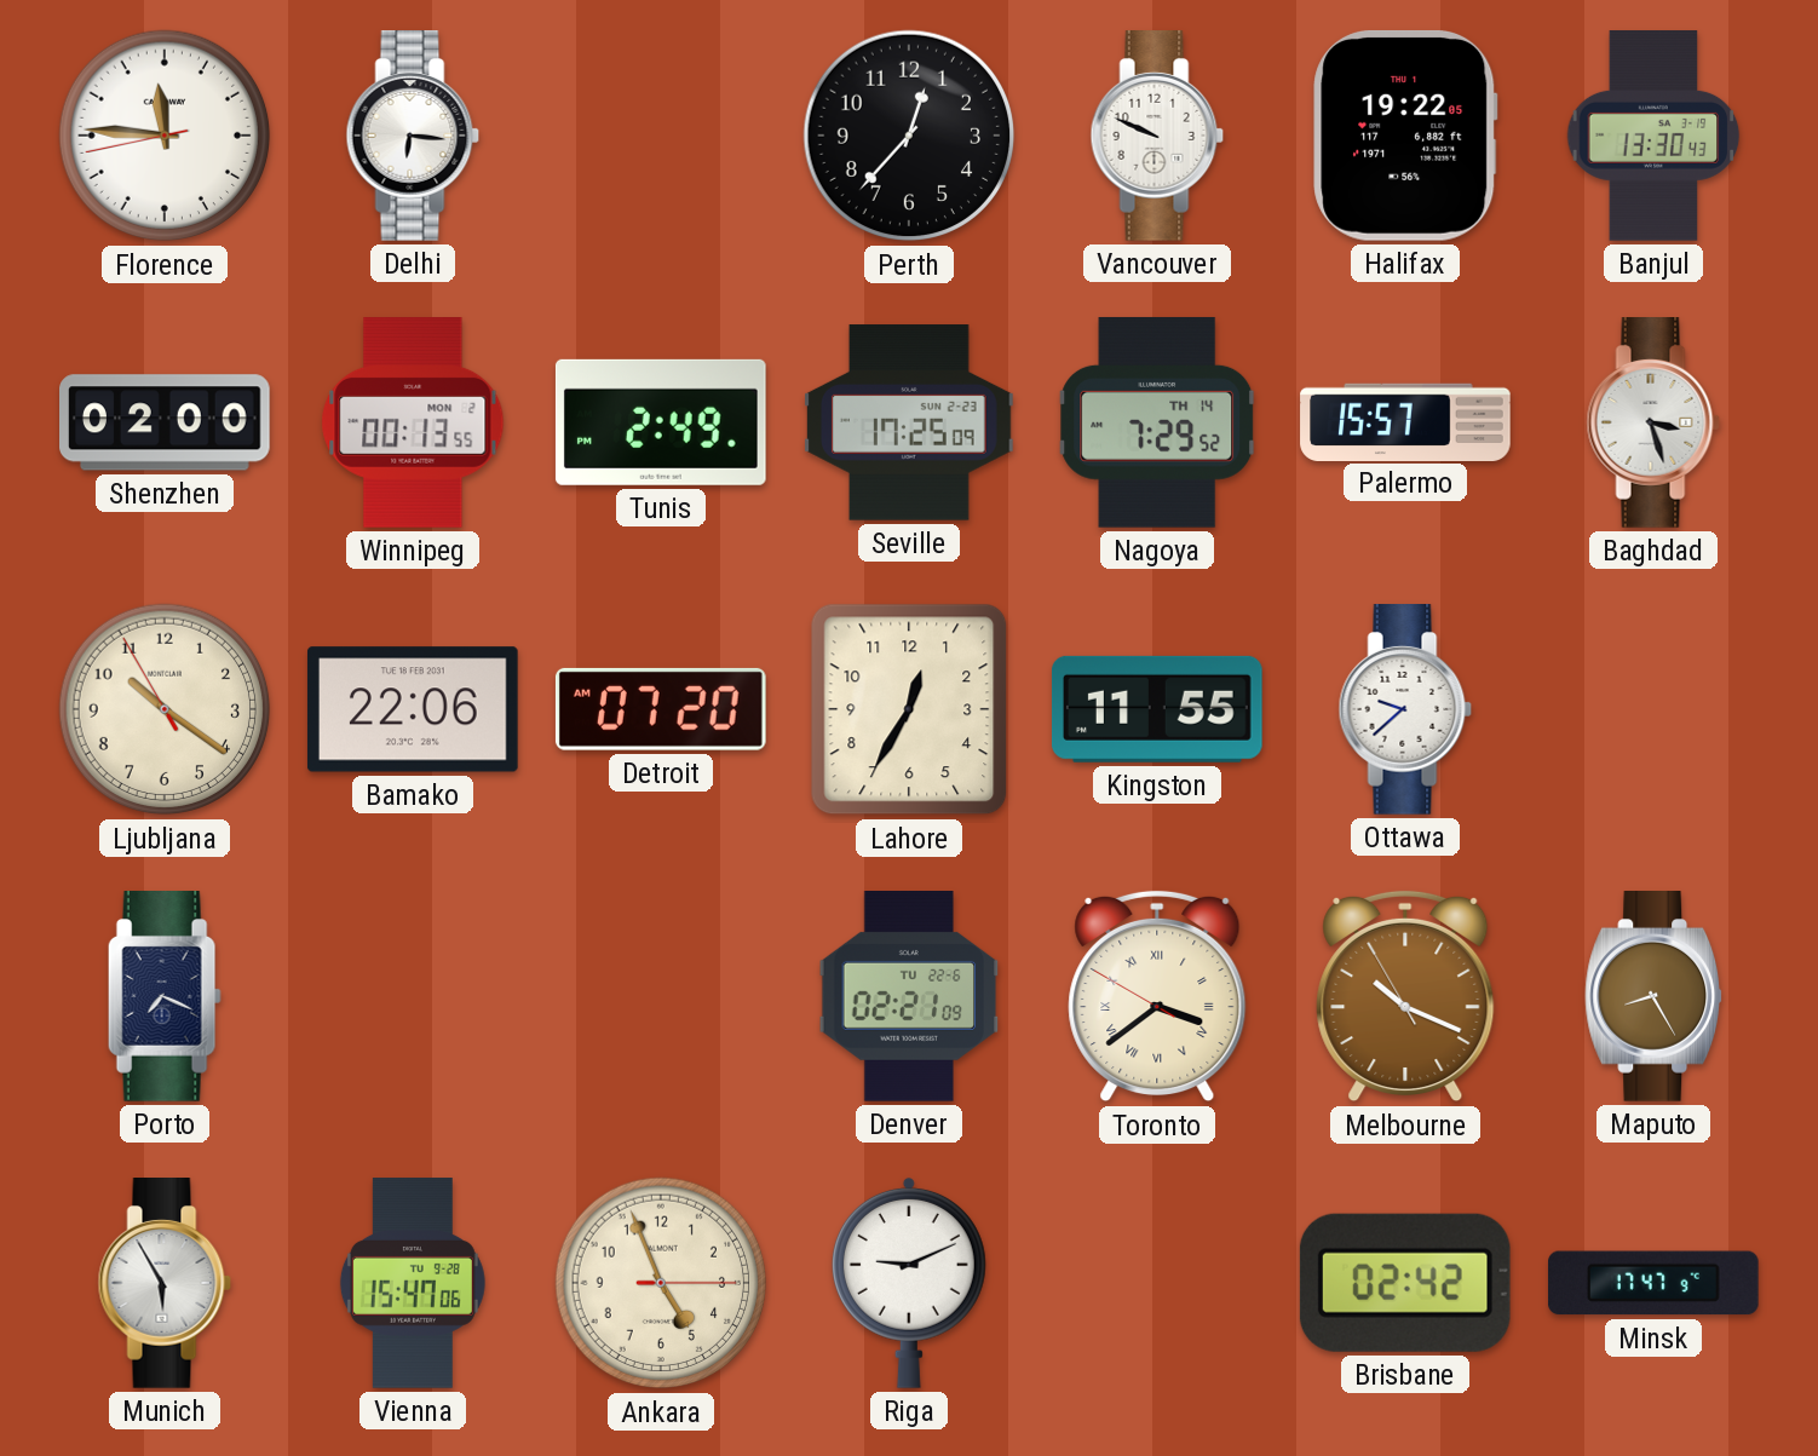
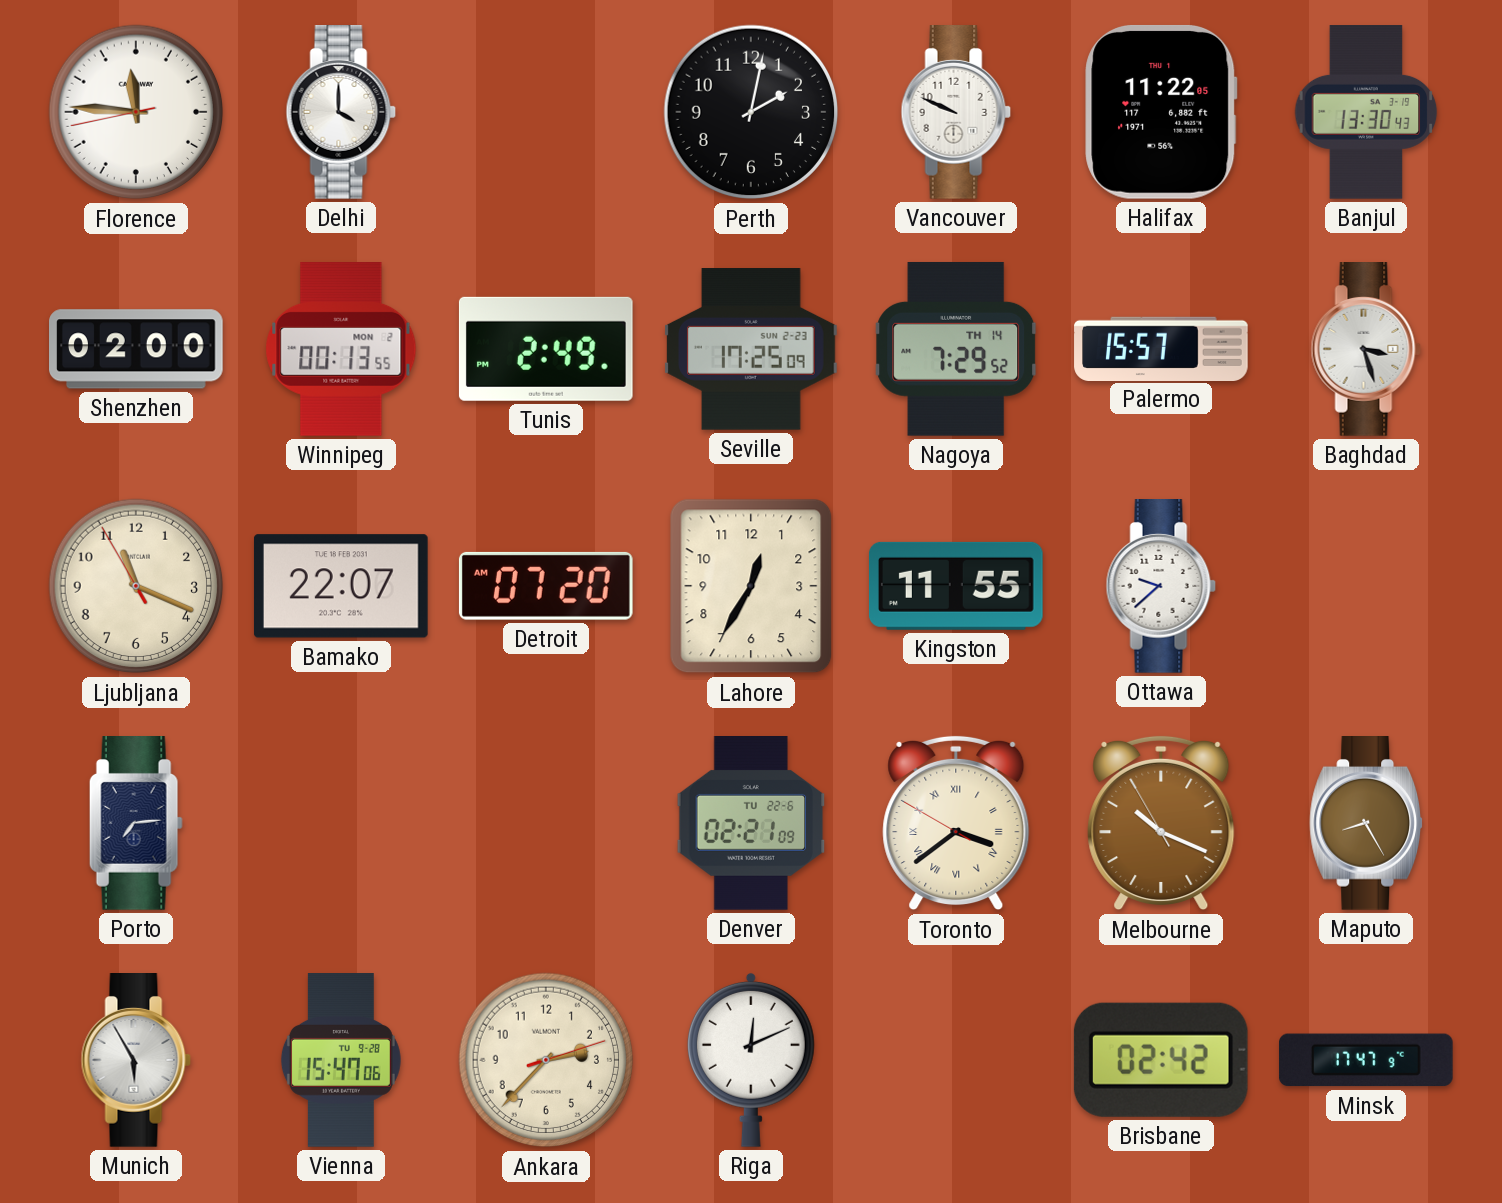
Delhi: 6:16 -> 4:00 (341, 113)
Perth: 12:37 -> 2:02 (751, 112)
Halifax: 19:22 -> 11:22 (1161, 112)
Ljubljana: 10:20 -> 11:18 (136, 586)
Bamako: 22:06 -> 22:07 (341, 586)
Porto: 7:19 -> 7:14 (136, 824)
Ankara: 4:56 -> 2:37 (546, 1060)
Riga: 9:11 -> 12:11 (751, 1060)
